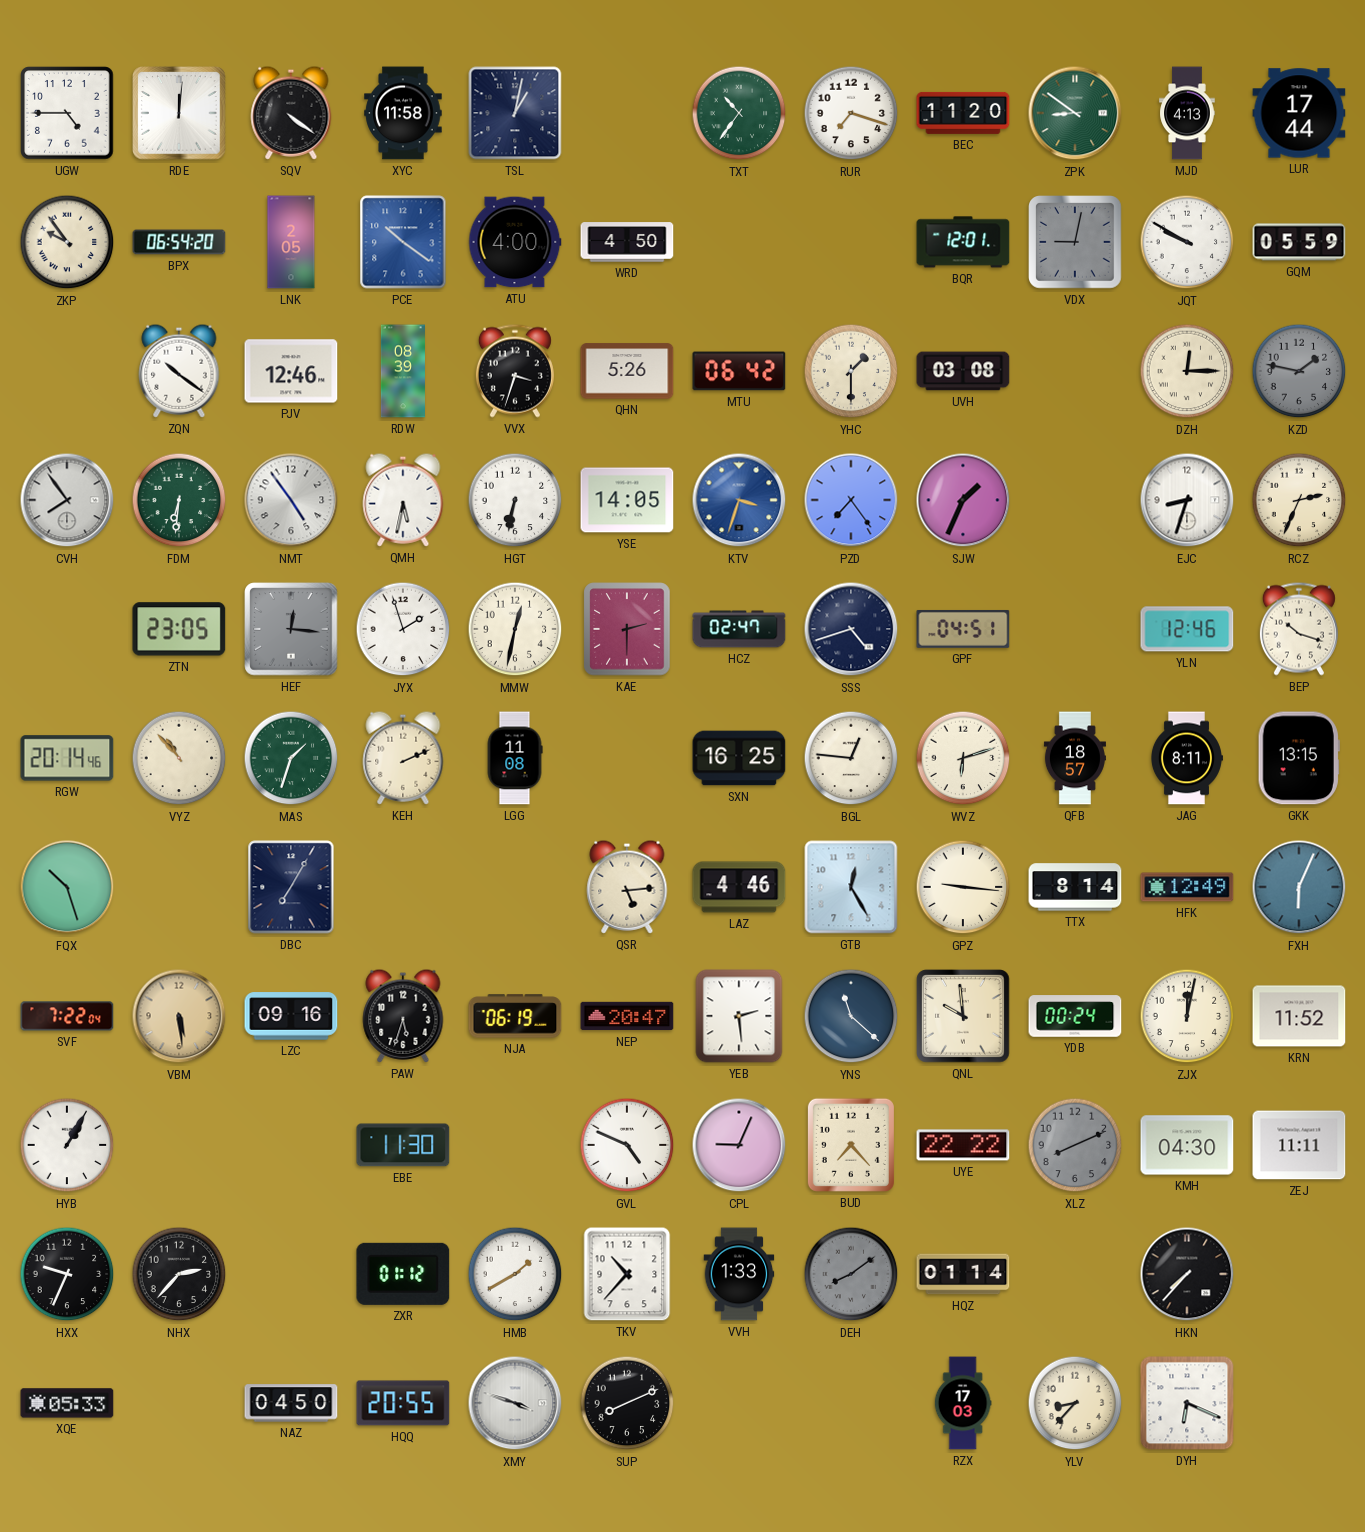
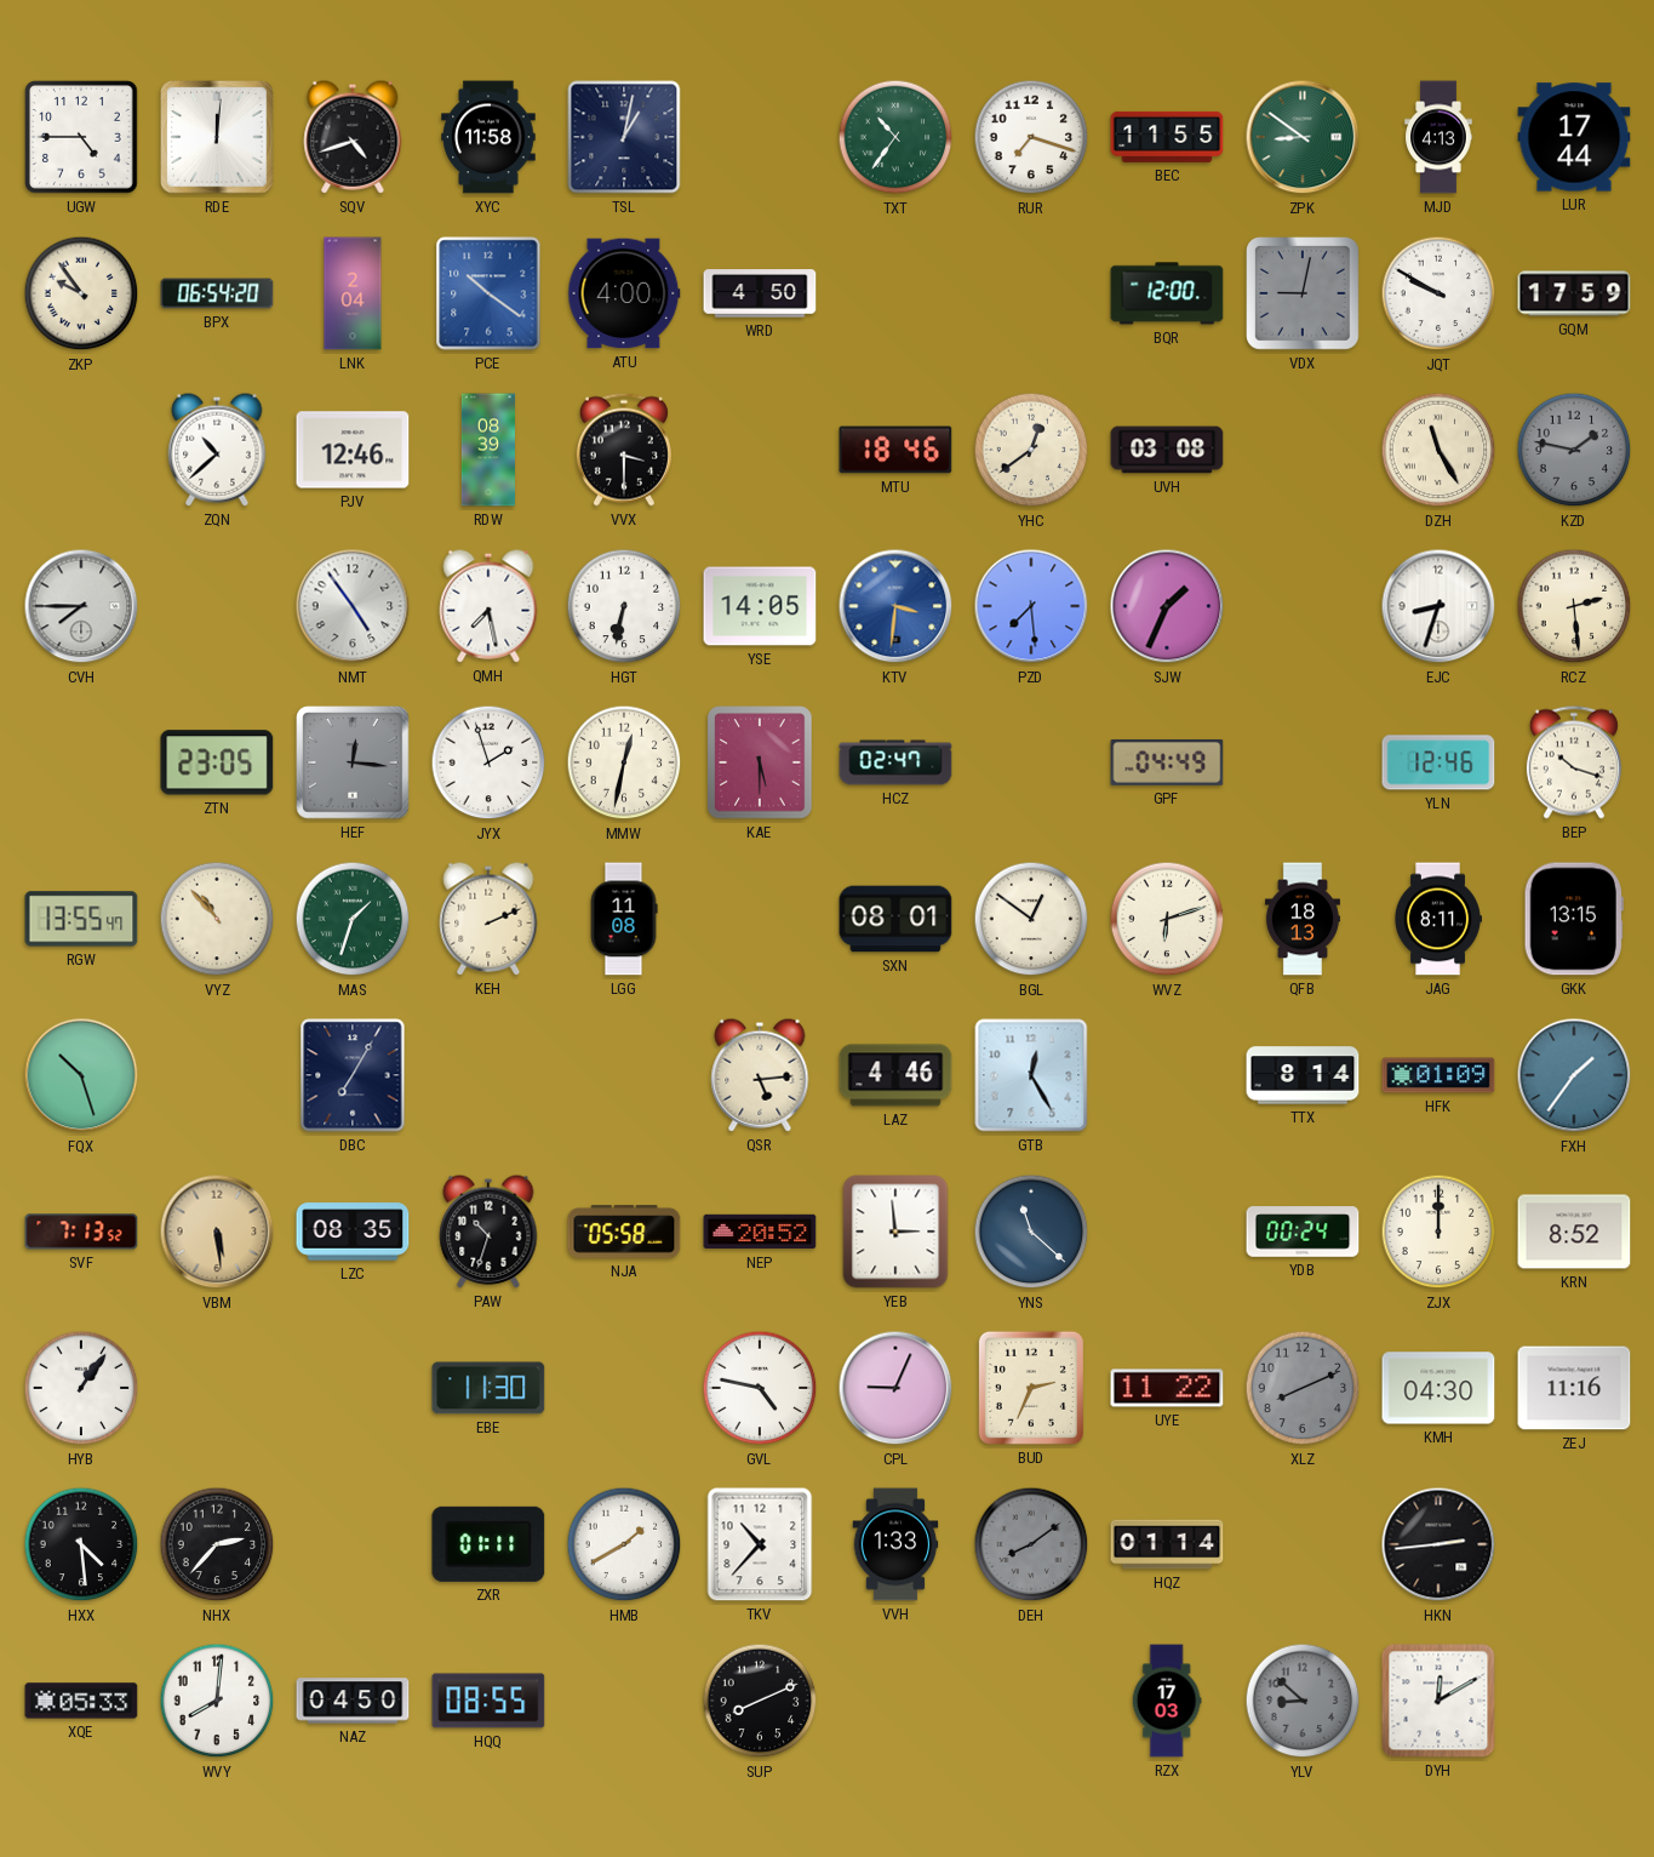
SQV: 4:21 -> 4:42 (353, 137)
BEC: 11:20 -> 11:55 (1167, 137)
LNK: 2:05 -> 2:04 (353, 293)
BQR: 12:01 -> 12:00 (1167, 293)
GQM: 05:59 -> 17:59 (1574, 293)
ZQN: 10:21 -> 10:38 (217, 450)
VVX: 3:33 -> 3:30 (624, 450)
QHN: 5:26 -> none (627, 371)
MTU: 06:42 -> 18:46 (895, 450)
YHC: 1:30 -> 12:39 (1031, 450)
DZH: 12:15 -> 11:25 (1438, 450)
CVH: 7:54 -> 7:45 (81, 606)
FDM: 6:31 -> none (179, 500)
QMH: 5:32 -> 7:28 (488, 606)
KTV: 3:33 -> 3:31 (895, 606)
PZD: 7:24 -> 7:29 (1031, 606)
RCZ: 2:34 -> 2:29 (1574, 606)
KAE: 2:30 -> 5:30 (760, 762)
SSS: 4:42 -> none (851, 629)
GPF: 04:51 -> 04:49 (1167, 762)
RGW: 20:14 -> 13:55 (81, 919)
SXN: 16:25 -> 08:01 (895, 919)
BGL: 12:46 -> 12:51 (1031, 919)
QFB: 18:57 -> 18:13 (1303, 919)
GPZ: 9:16 -> none (963, 887)
HFK: 12:49 -> 01:09 (1438, 1075)
FXH: 6:04 -> 1:36 (1574, 1075)
SVF: 7:22 -> 7:13 (81, 1232)
LZC: 09:16 -> 08:35 (353, 1232)
PAW: 5:33 -> 10:33 (488, 1232)
NJA: 06:19 -> 05:58 (624, 1232)
NEP: 20:47 -> 20:52 (760, 1232)
YEB: 2:29 -> 2:59 (895, 1232)
QNL: 9:59 -> none (963, 1016)
ZJX: 12:02 -> 12:00 (1438, 1232)
KRN: 11:52 -> 8:52 (1574, 1232)
HYB: 1:05 -> 1:06 (81, 1388)
GVL: 4:49 -> 4:47 (760, 1388)
BUD: 7:23 -> 2:34 (1031, 1388)
UYE: 22:22 -> 11:22 (1167, 1388)
ZEJ: 11:11 -> 11:16 (1574, 1388)
HXX: 9:34 -> 4:29 (81, 1544)
ZXR: 01:12 -> 01:11 (488, 1544)
HKN: 7:37 -> 2:44 (1438, 1544)
WVY: none -> 8:01 (217, 1701)
HQQ: 20:55 -> 08:55 (488, 1701)
XMY: 3:48 -> none (515, 1403)
YLV: 8:37 -> 8:52 (1303, 1701)
YLV dial: cream -> grey (1303, 1701)
DYH: 6:19 -> 12:10 (1438, 1701)
